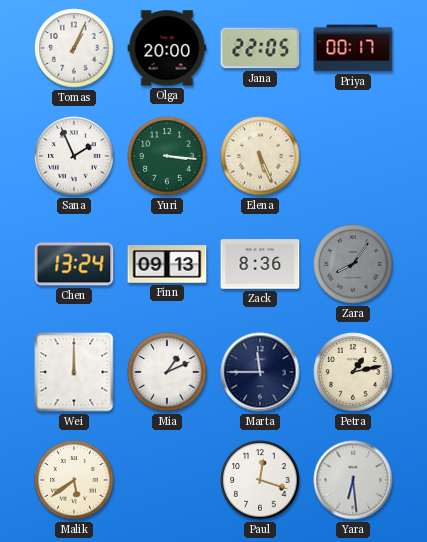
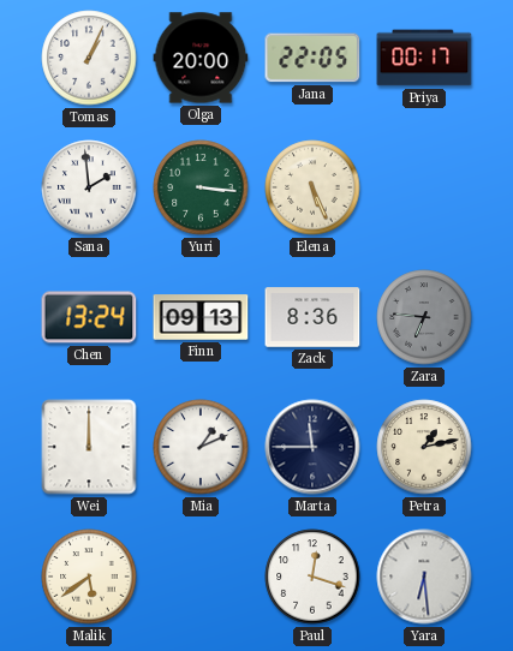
Sana: 1:56 -> 1:59 (89, 187)
Zara: 8:06 -> 6:46 (424, 317)
